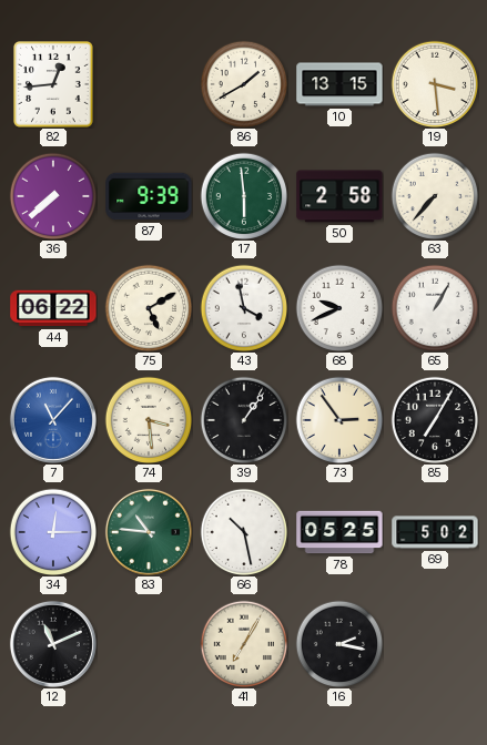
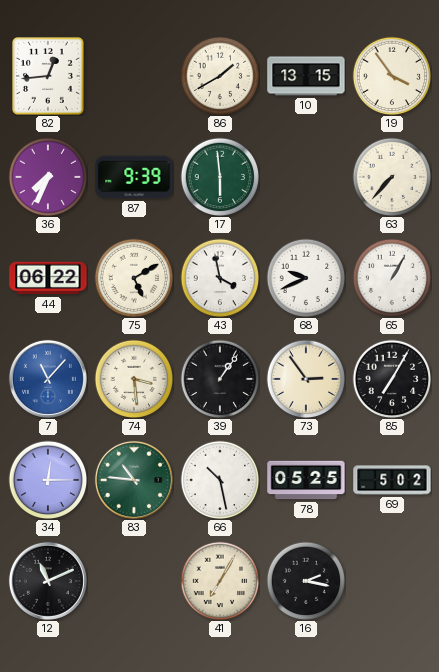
19: 3:29 -> 3:54 (392, 76)
36: 7:38 -> 7:34 (48, 177)
50: 2:58 -> none (339, 196)
